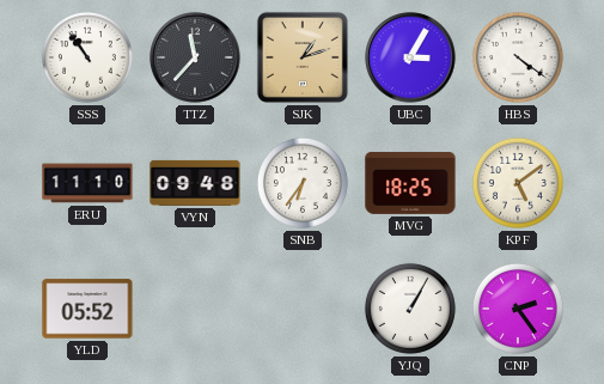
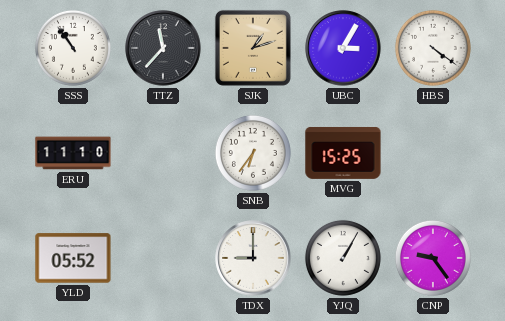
VYN: 09:48 -> none (195, 183)
MVG: 18:25 -> 15:25 (343, 153)
KPF: 5:09 -> none (518, 183)
TDX: none -> 9:00 (253, 258)
CNP: 2:24 -> 9:24 (433, 258)
